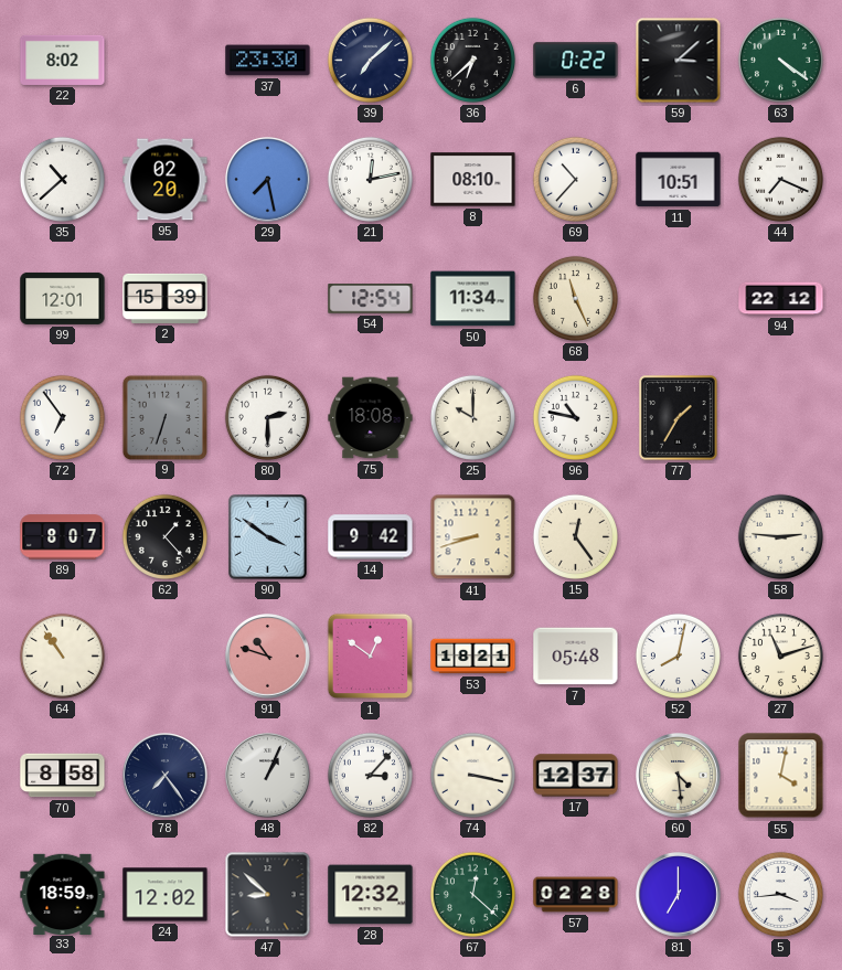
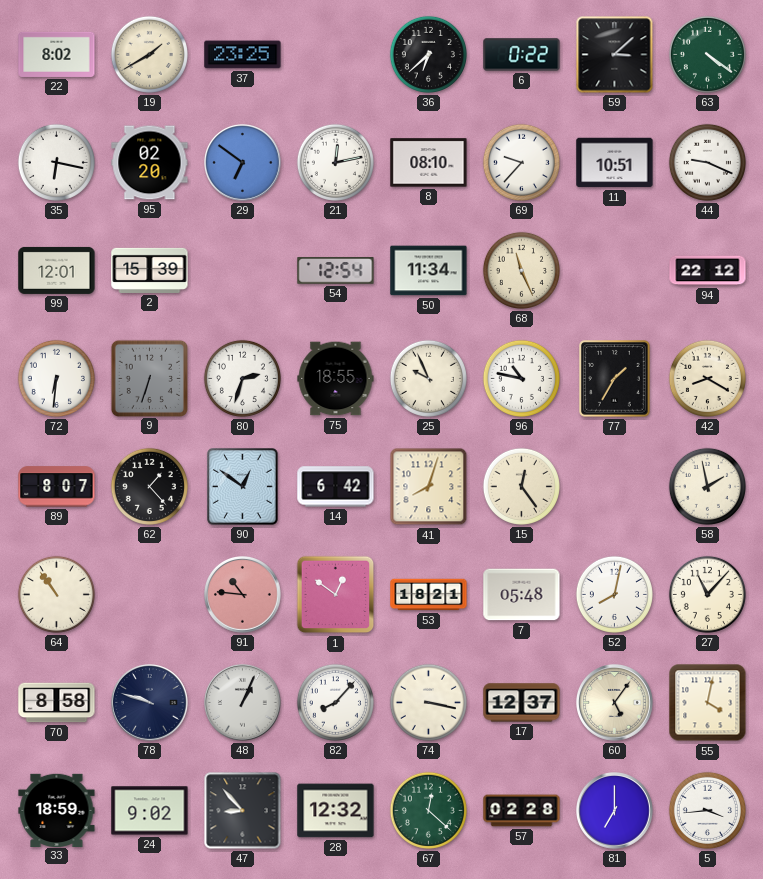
19: none -> 1:40 (149, 54)
37: 23:30 -> 23:25 (243, 55)
39: 7:08 -> none (370, 60)
35: 10:38 -> 6:17 (56, 162)
29: 7:28 -> 6:51 (243, 163)
69: 10:37 -> 9:37 (521, 162)
44: 7:19 -> 9:19 (707, 162)
72: 6:54 -> 6:31 (56, 378)
80: 2:30 -> 2:33 (242, 378)
75: 18:08 -> 18:55 (336, 379)
25: 10:00 -> 9:56 (428, 378)
42: none -> 8:20 (707, 378)
90: 3:51 -> 12:51 (243, 487)
14: 9:42 -> 6:42 (336, 487)
41: 8:42 -> 8:03 (429, 487)
58: 2:46 -> 1:58 (707, 486)
91: 10:48 -> 10:46 (243, 595)
27: 11:12 -> 11:07 (707, 594)
78: 7:24 -> 9:48 (150, 703)
82: 3:07 -> 8:07 (335, 702)
60: 4:29 -> 5:06 (615, 703)
24: 12:02 -> 9:02 (150, 811)
47: 8:52 -> 8:53 (243, 811)
